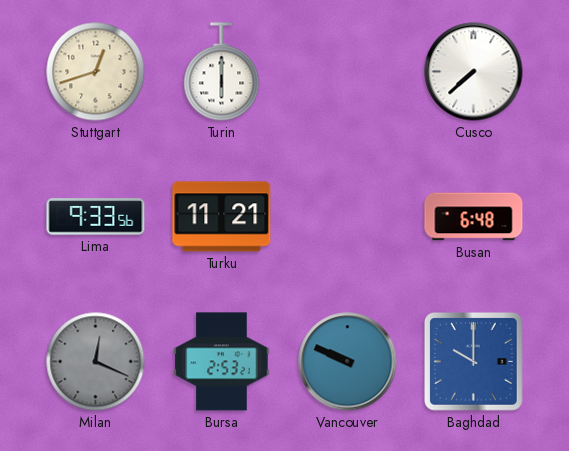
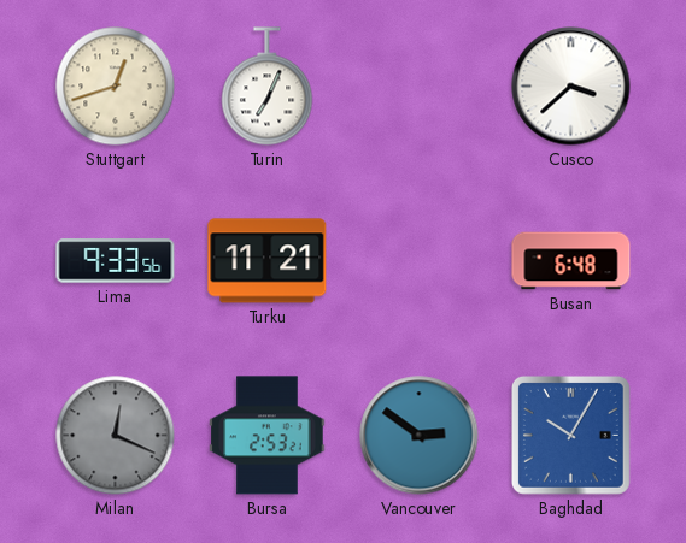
Turin: 6:00 -> 7:04 (268, 87)
Cusco: 7:38 -> 3:38 (571, 87)
Vancouver: 9:49 -> 2:51 (420, 436)
Baghdad: 10:00 -> 10:05 (570, 435)
